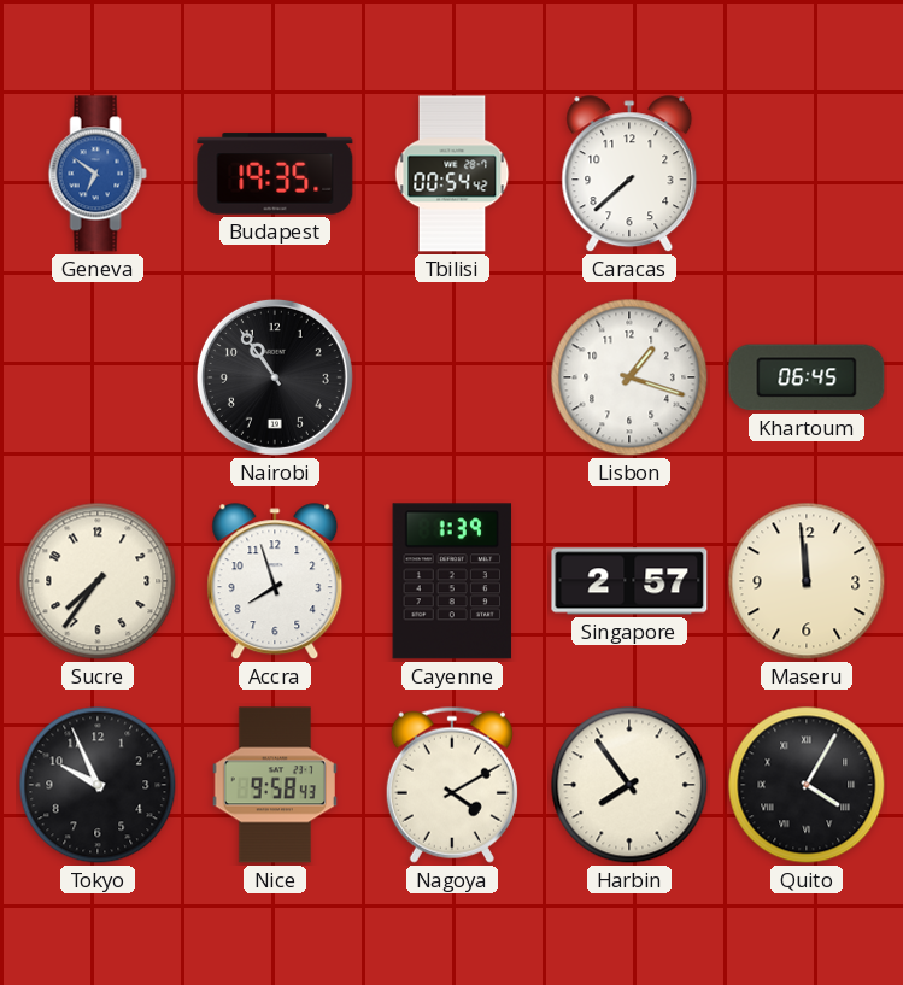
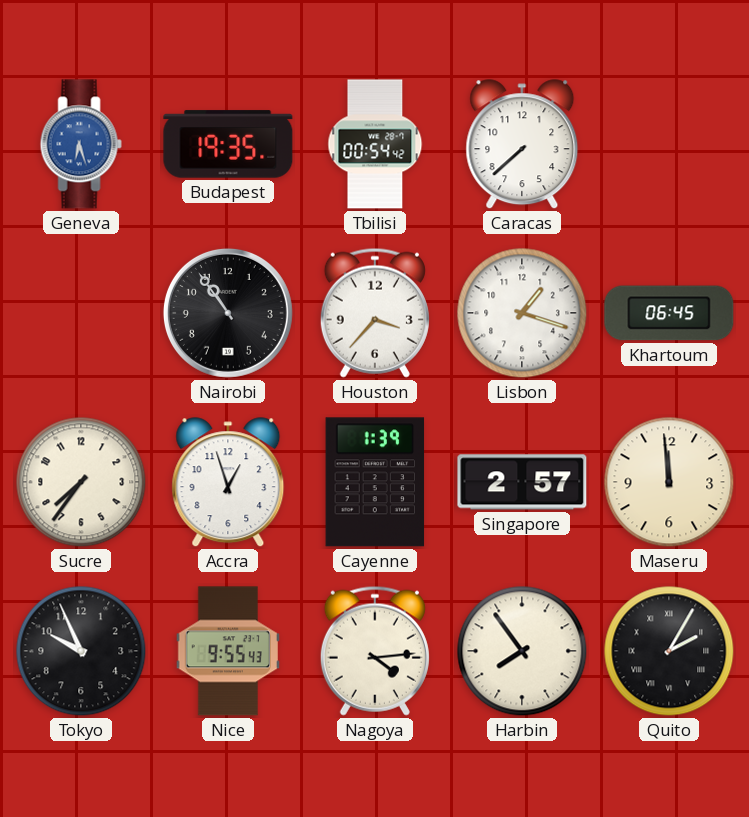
Geneva: 6:51 -> 6:27 (81, 144)
Houston: none -> 3:37 (375, 313)
Accra: 7:57 -> 12:57 (228, 483)
Nice: 9:58 -> 9:55 (228, 651)
Nagoya: 4:10 -> 4:14 (375, 651)
Quito: 4:05 -> 2:05 (669, 651)
